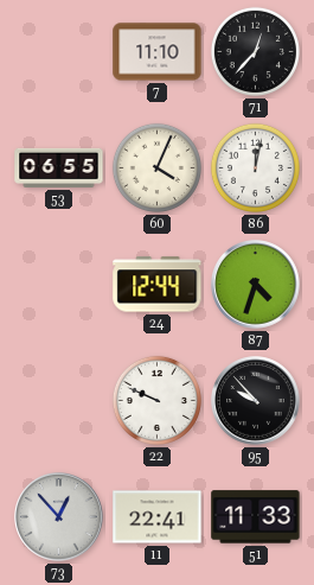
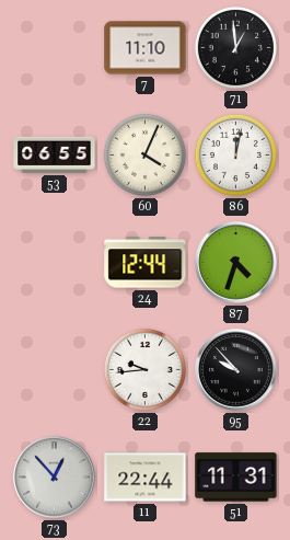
71: 12:37 -> 12:59 (235, 47)
22: 9:49 -> 9:44 (144, 369)
11: 22:41 -> 22:44 (146, 478)
51: 11:33 -> 11:31 (236, 478)
